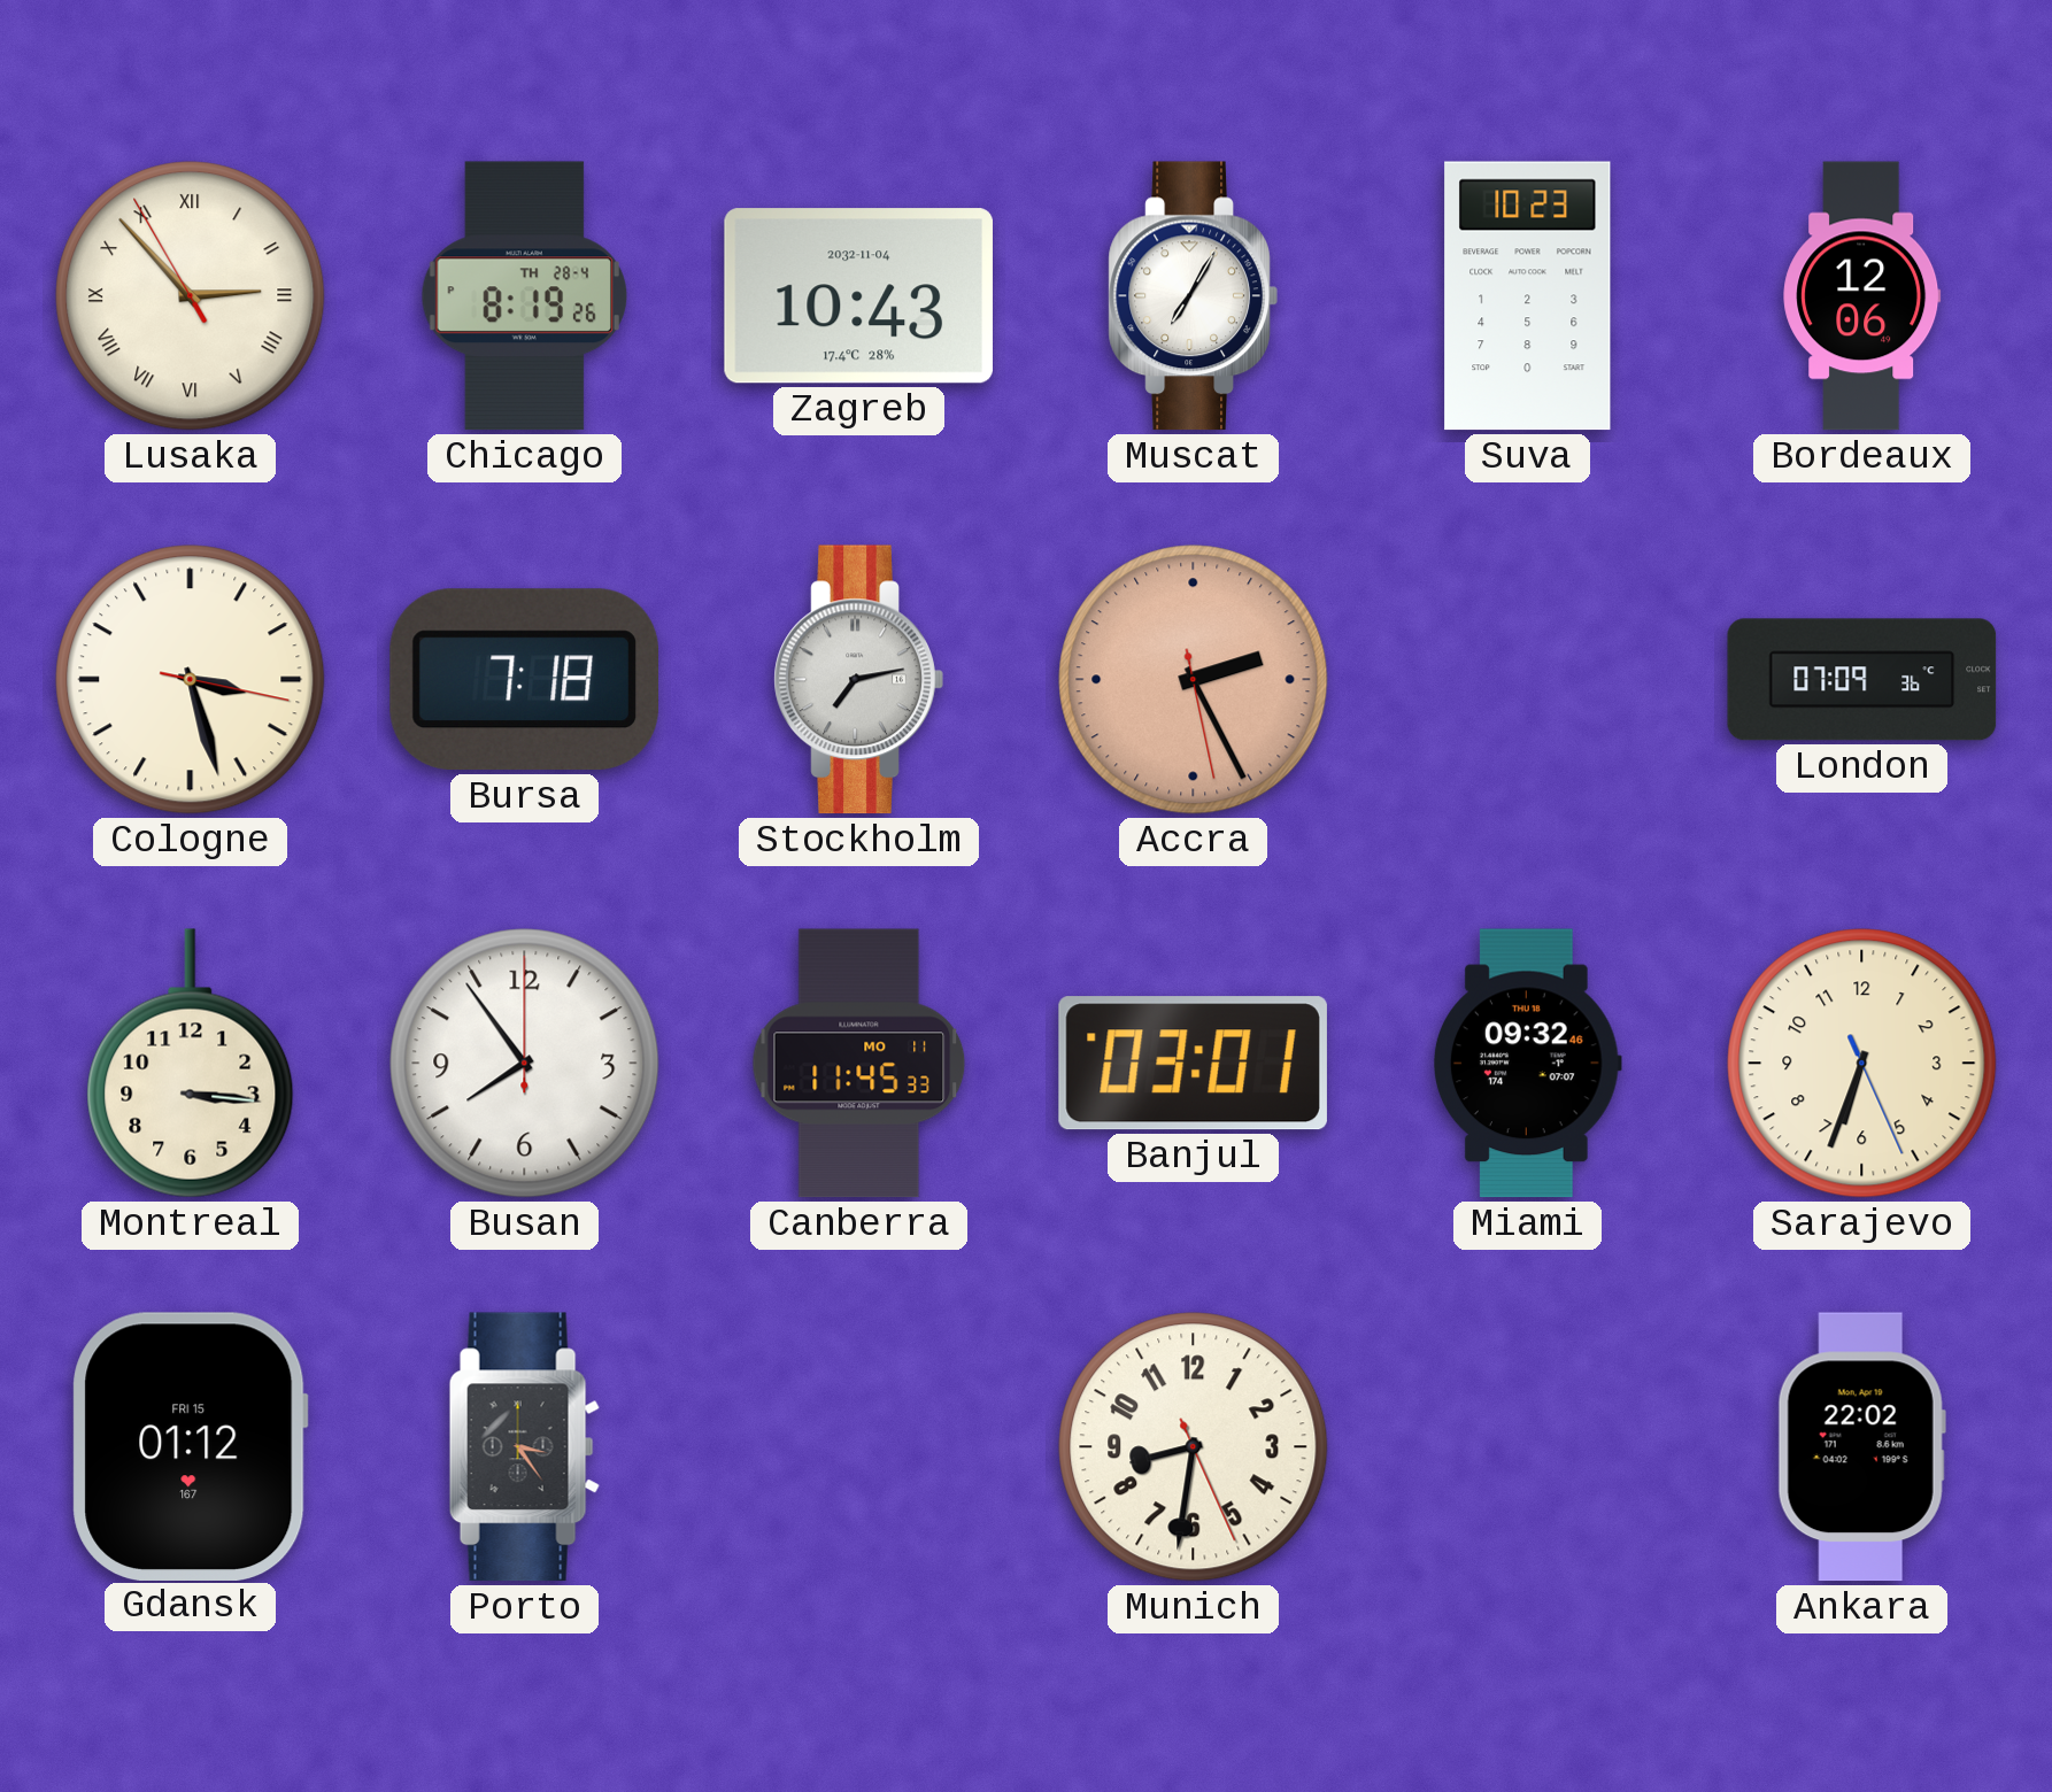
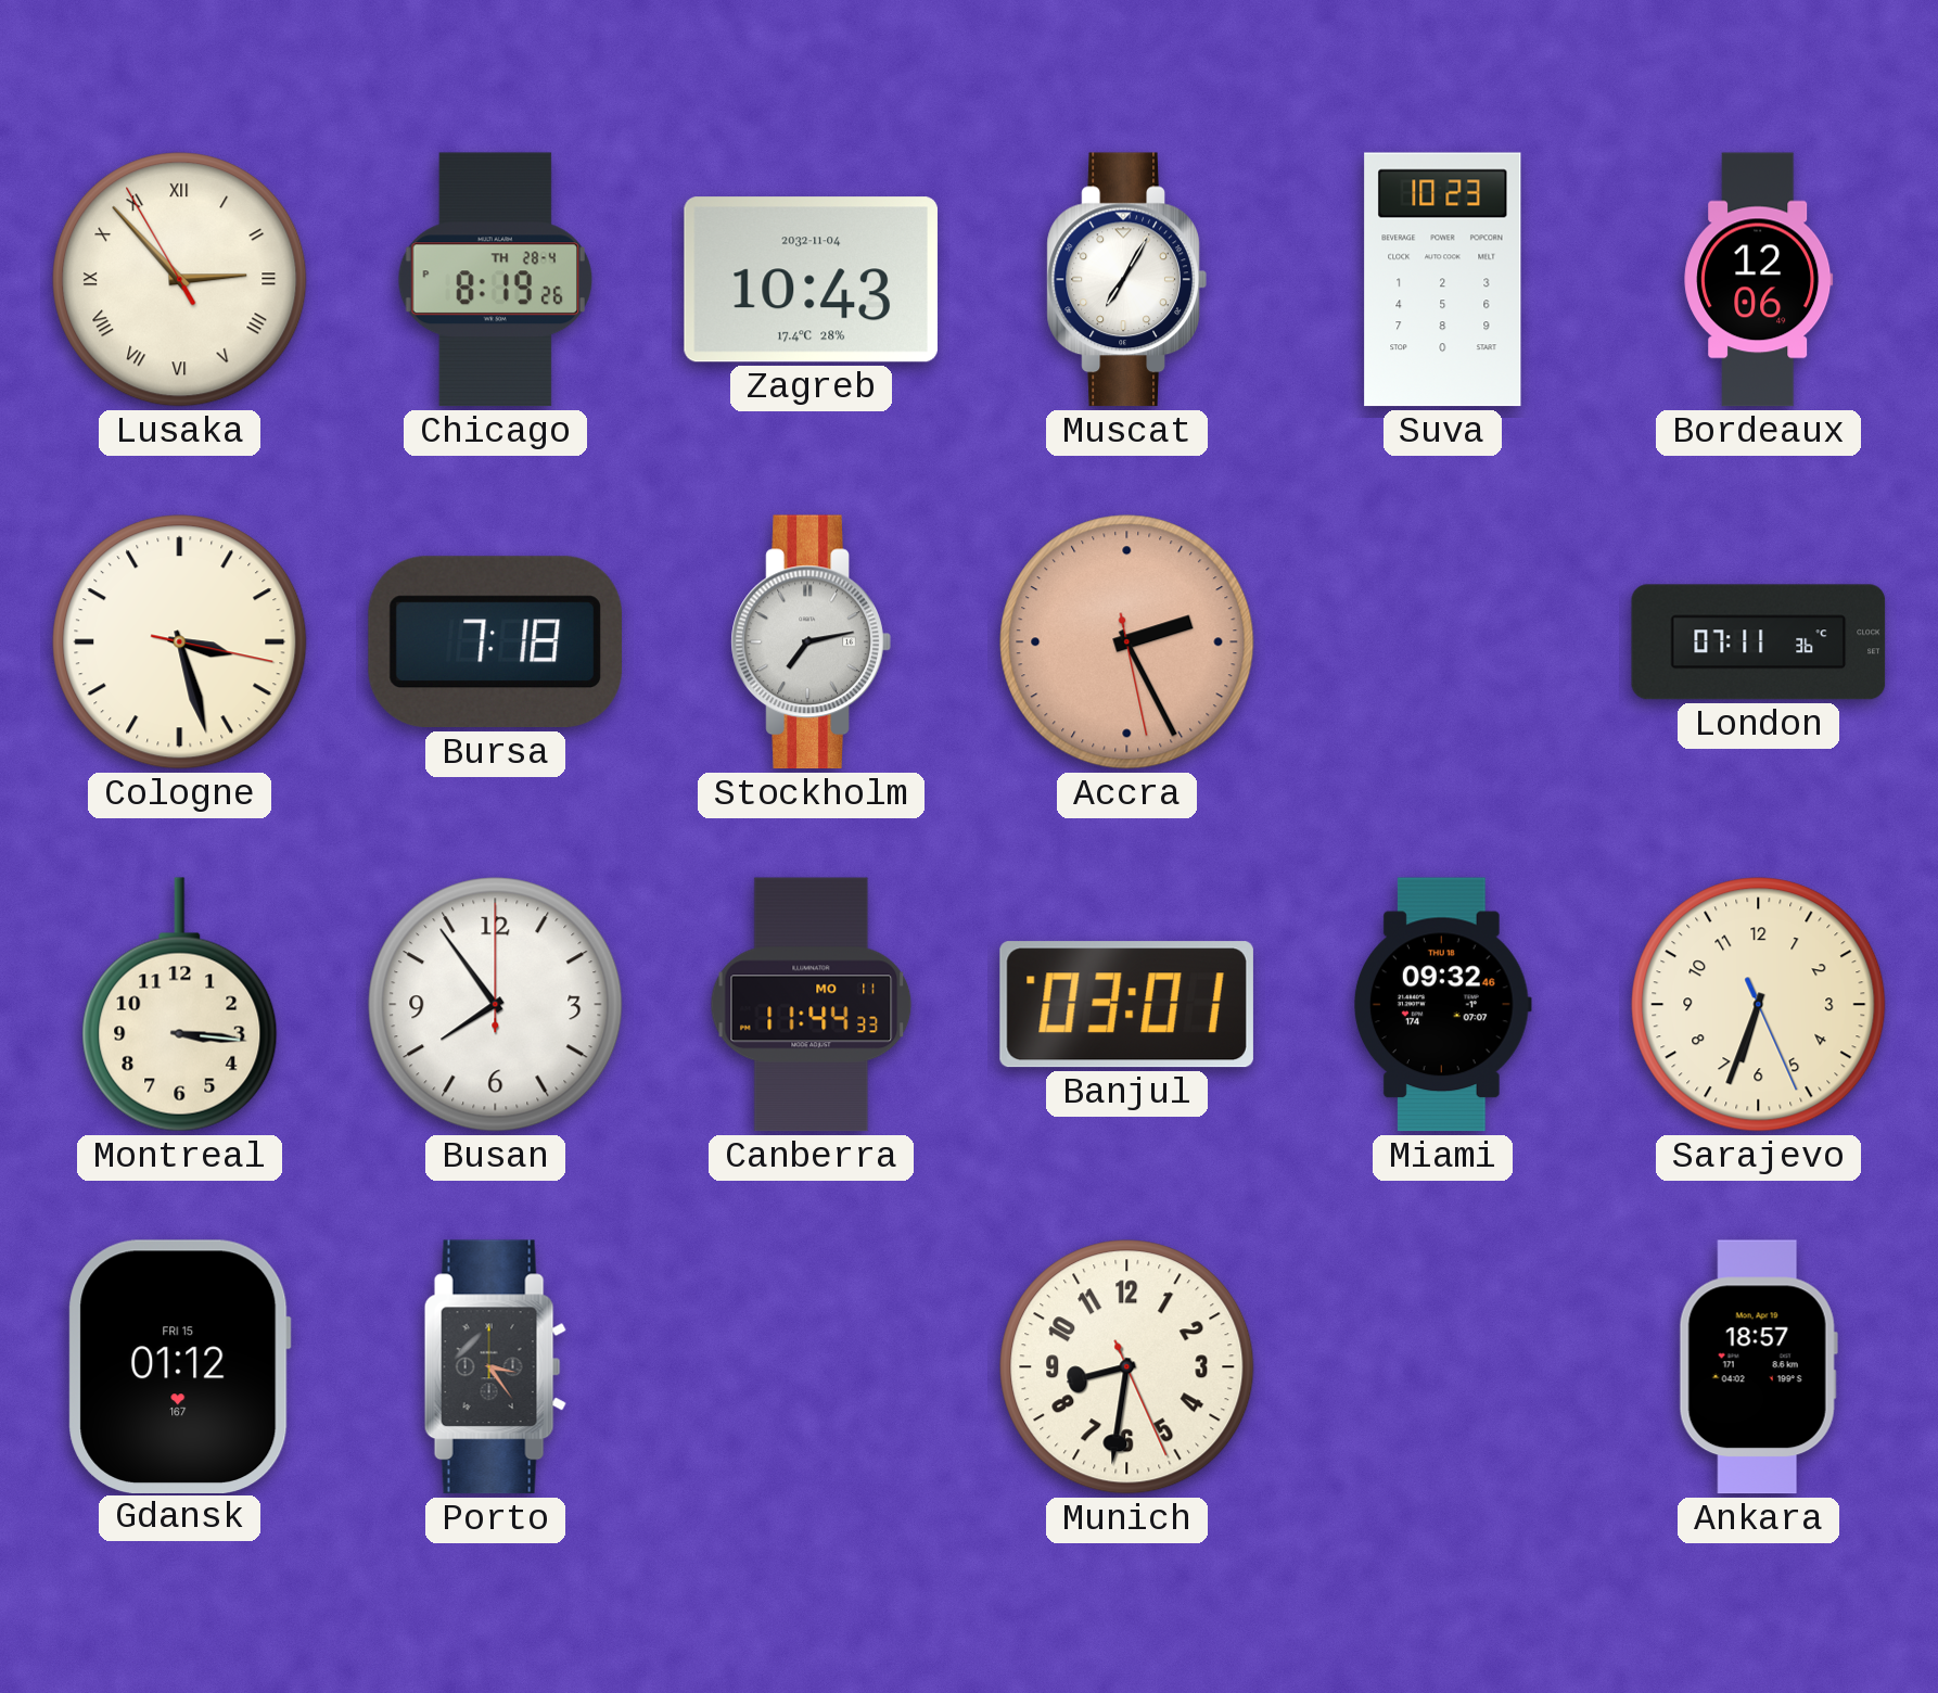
London: 07:09 -> 07:11 (1759, 642)
Canberra: 11:45 -> 11:44 (812, 1005)
Ankara: 22:02 -> 18:57 (1758, 1367)
